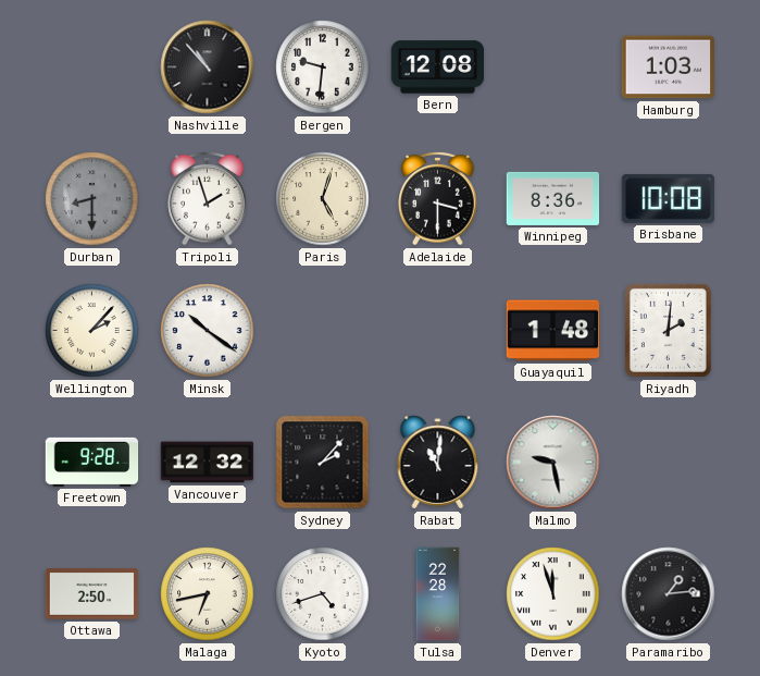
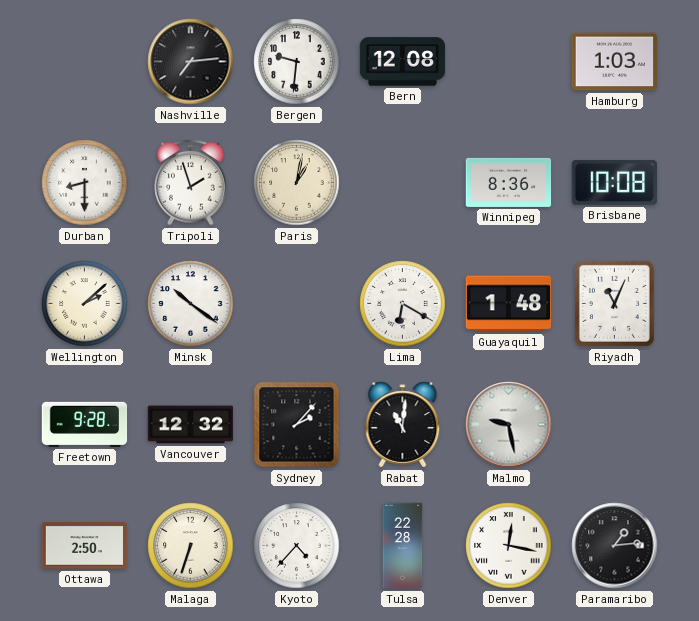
Nashville: 10:53 -> 7:14 (191, 62)
Durban dial: grey -> white (85, 183)
Paris: 5:03 -> 1:02 (297, 183)
Adelaide: 3:30 -> none (438, 198)
Wellington: 2:07 -> 2:08 (85, 304)
Lima: none -> 6:20 (403, 304)
Riyadh: 2:01 -> 11:04 (614, 303)
Malaga: 6:43 -> 6:33 (191, 546)
Kyoto: 4:42 -> 4:37 (297, 546)
Denver: 11:57 -> 12:17 (509, 546)
